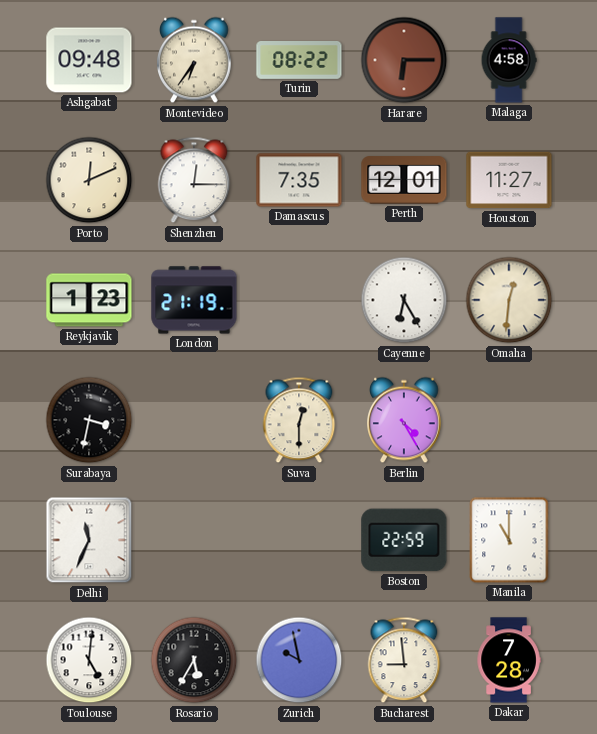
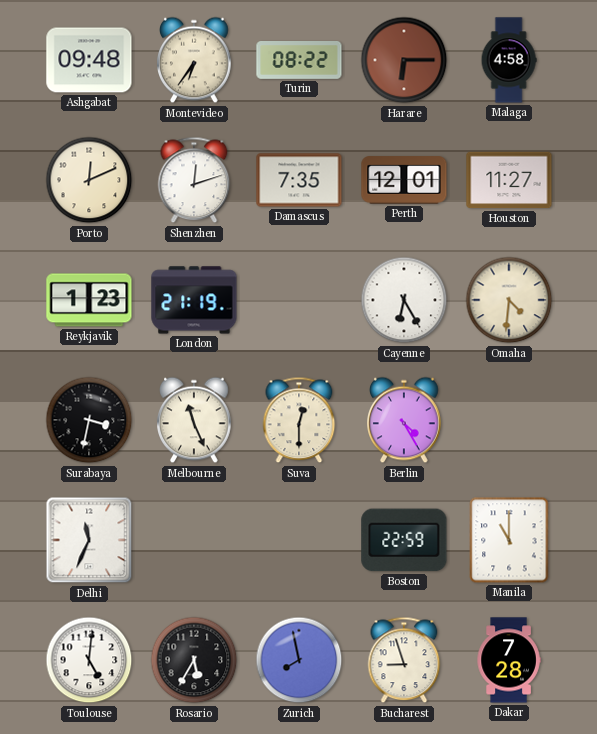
Shenzhen: 12:15 -> 12:12 (194, 180)
Omaha: 12:31 -> 4:31 (509, 300)
Melbourne: none -> 11:26 (194, 420)
Zurich: 9:58 -> 7:58 (299, 660)
Bucharest: 8:59 -> 8:57 (404, 660)
